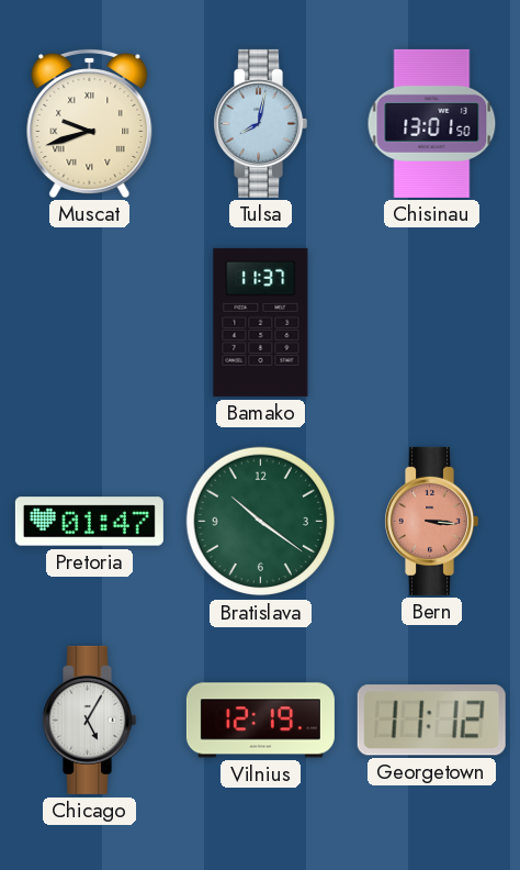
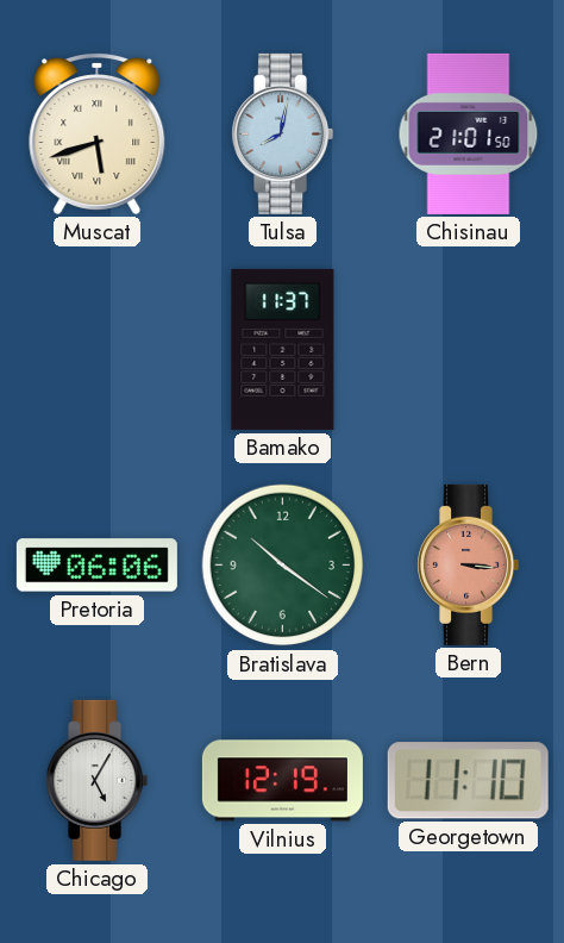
Muscat: 9:42 -> 5:42 (98, 135)
Chisinau: 13:01 -> 21:01 (469, 133)
Pretoria: 01:47 -> 06:06 (96, 566)
Georgetown: 11:12 -> 11:10 (468, 781)
